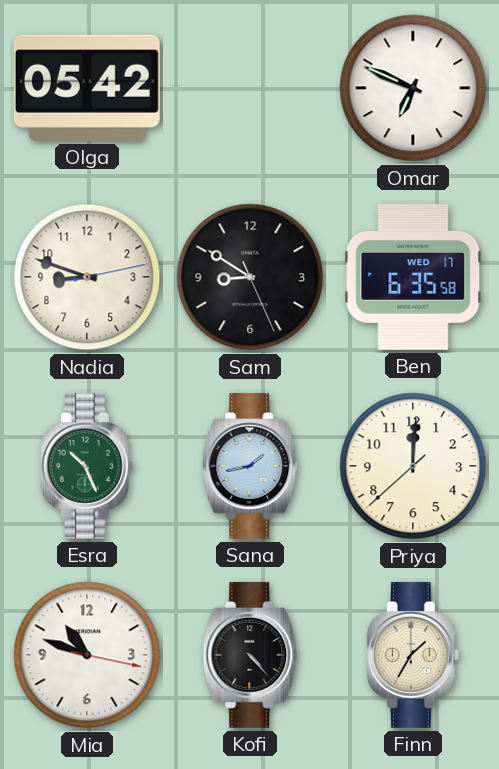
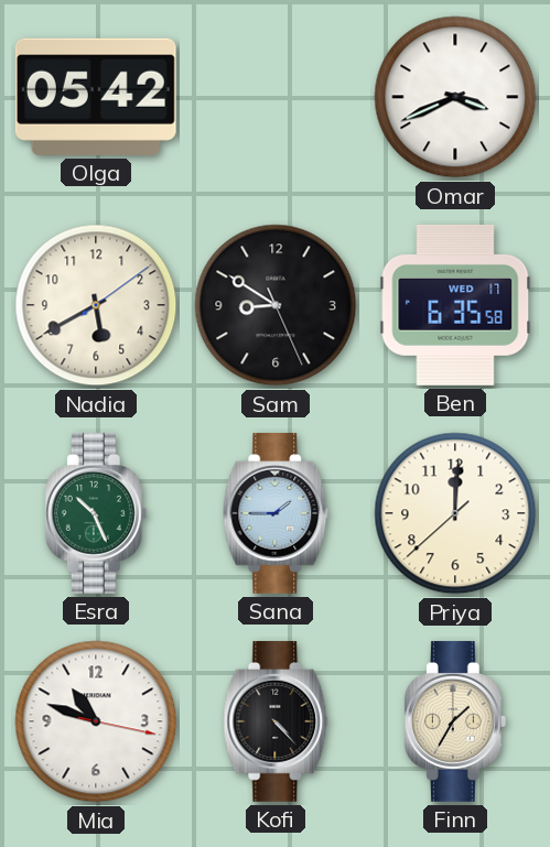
Omar: 6:49 -> 3:41 (455, 97)
Nadia: 8:48 -> 5:40 (96, 305)
Sana: 1:43 -> 1:45 (276, 513)
